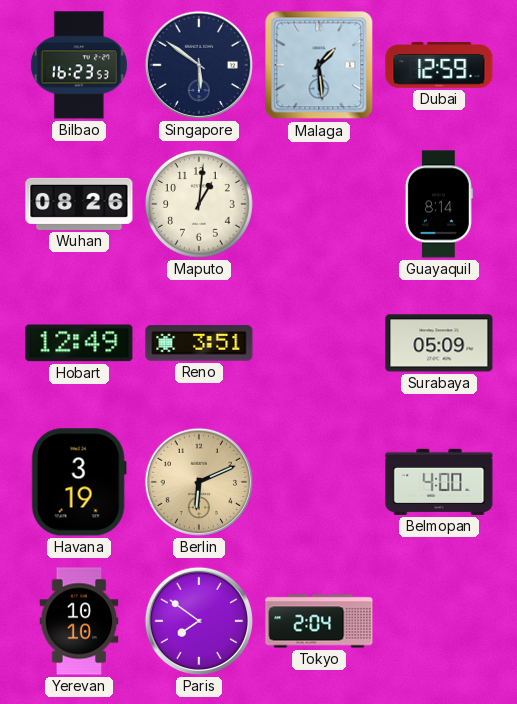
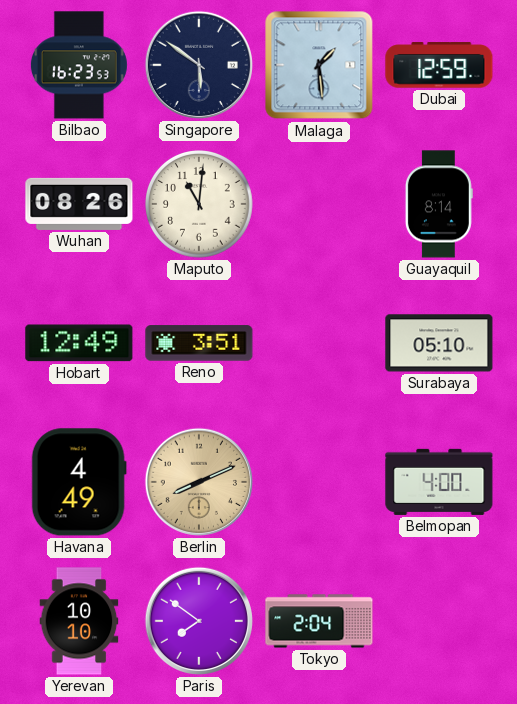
Maputo: 1:01 -> 11:01 (200, 205)
Surabaya: 05:09 -> 05:10 (439, 343)
Havana: 3:19 -> 4:49 (79, 482)
Berlin: 6:11 -> 8:11 (199, 482)
